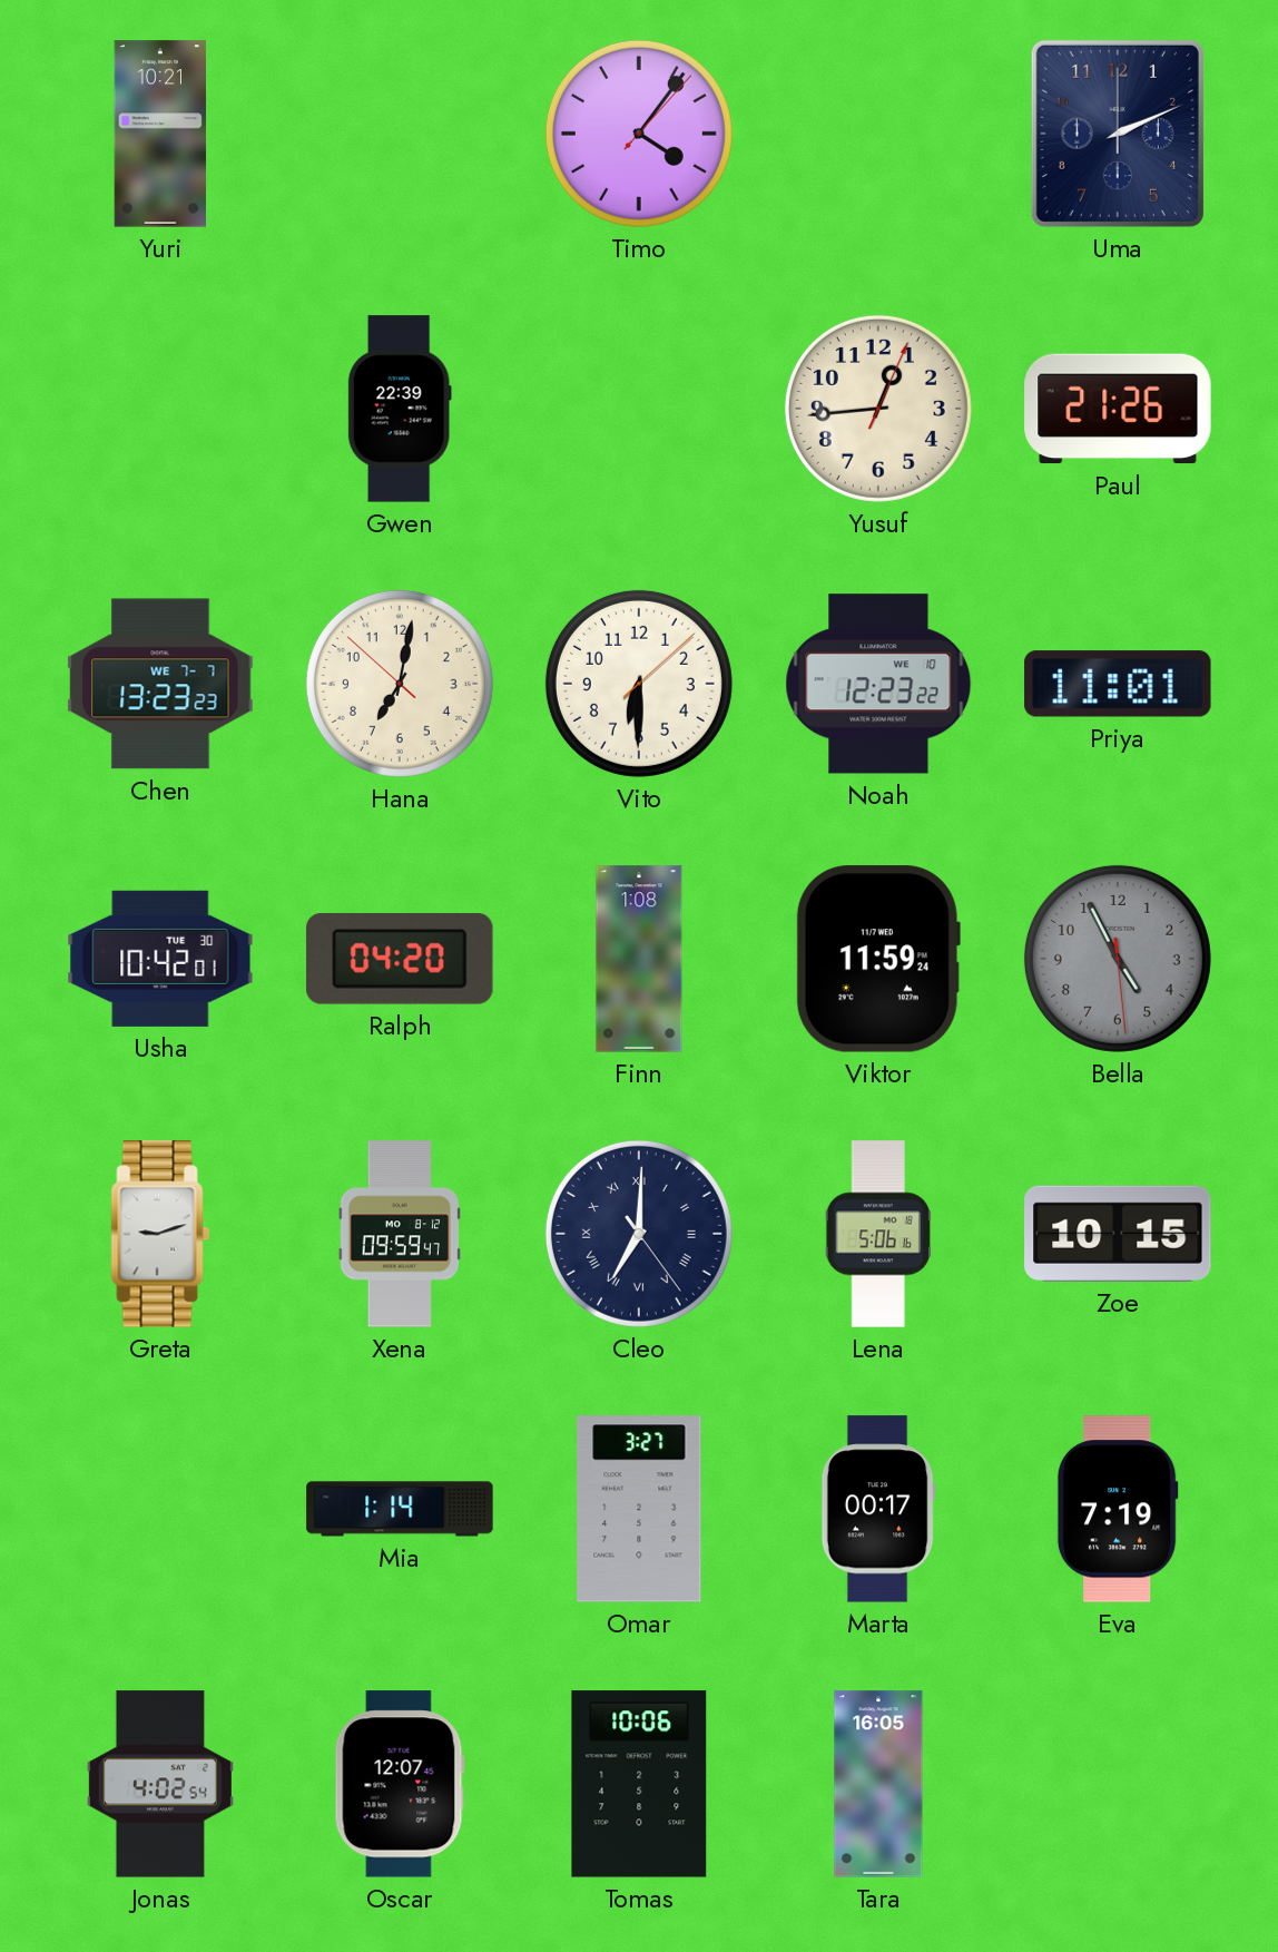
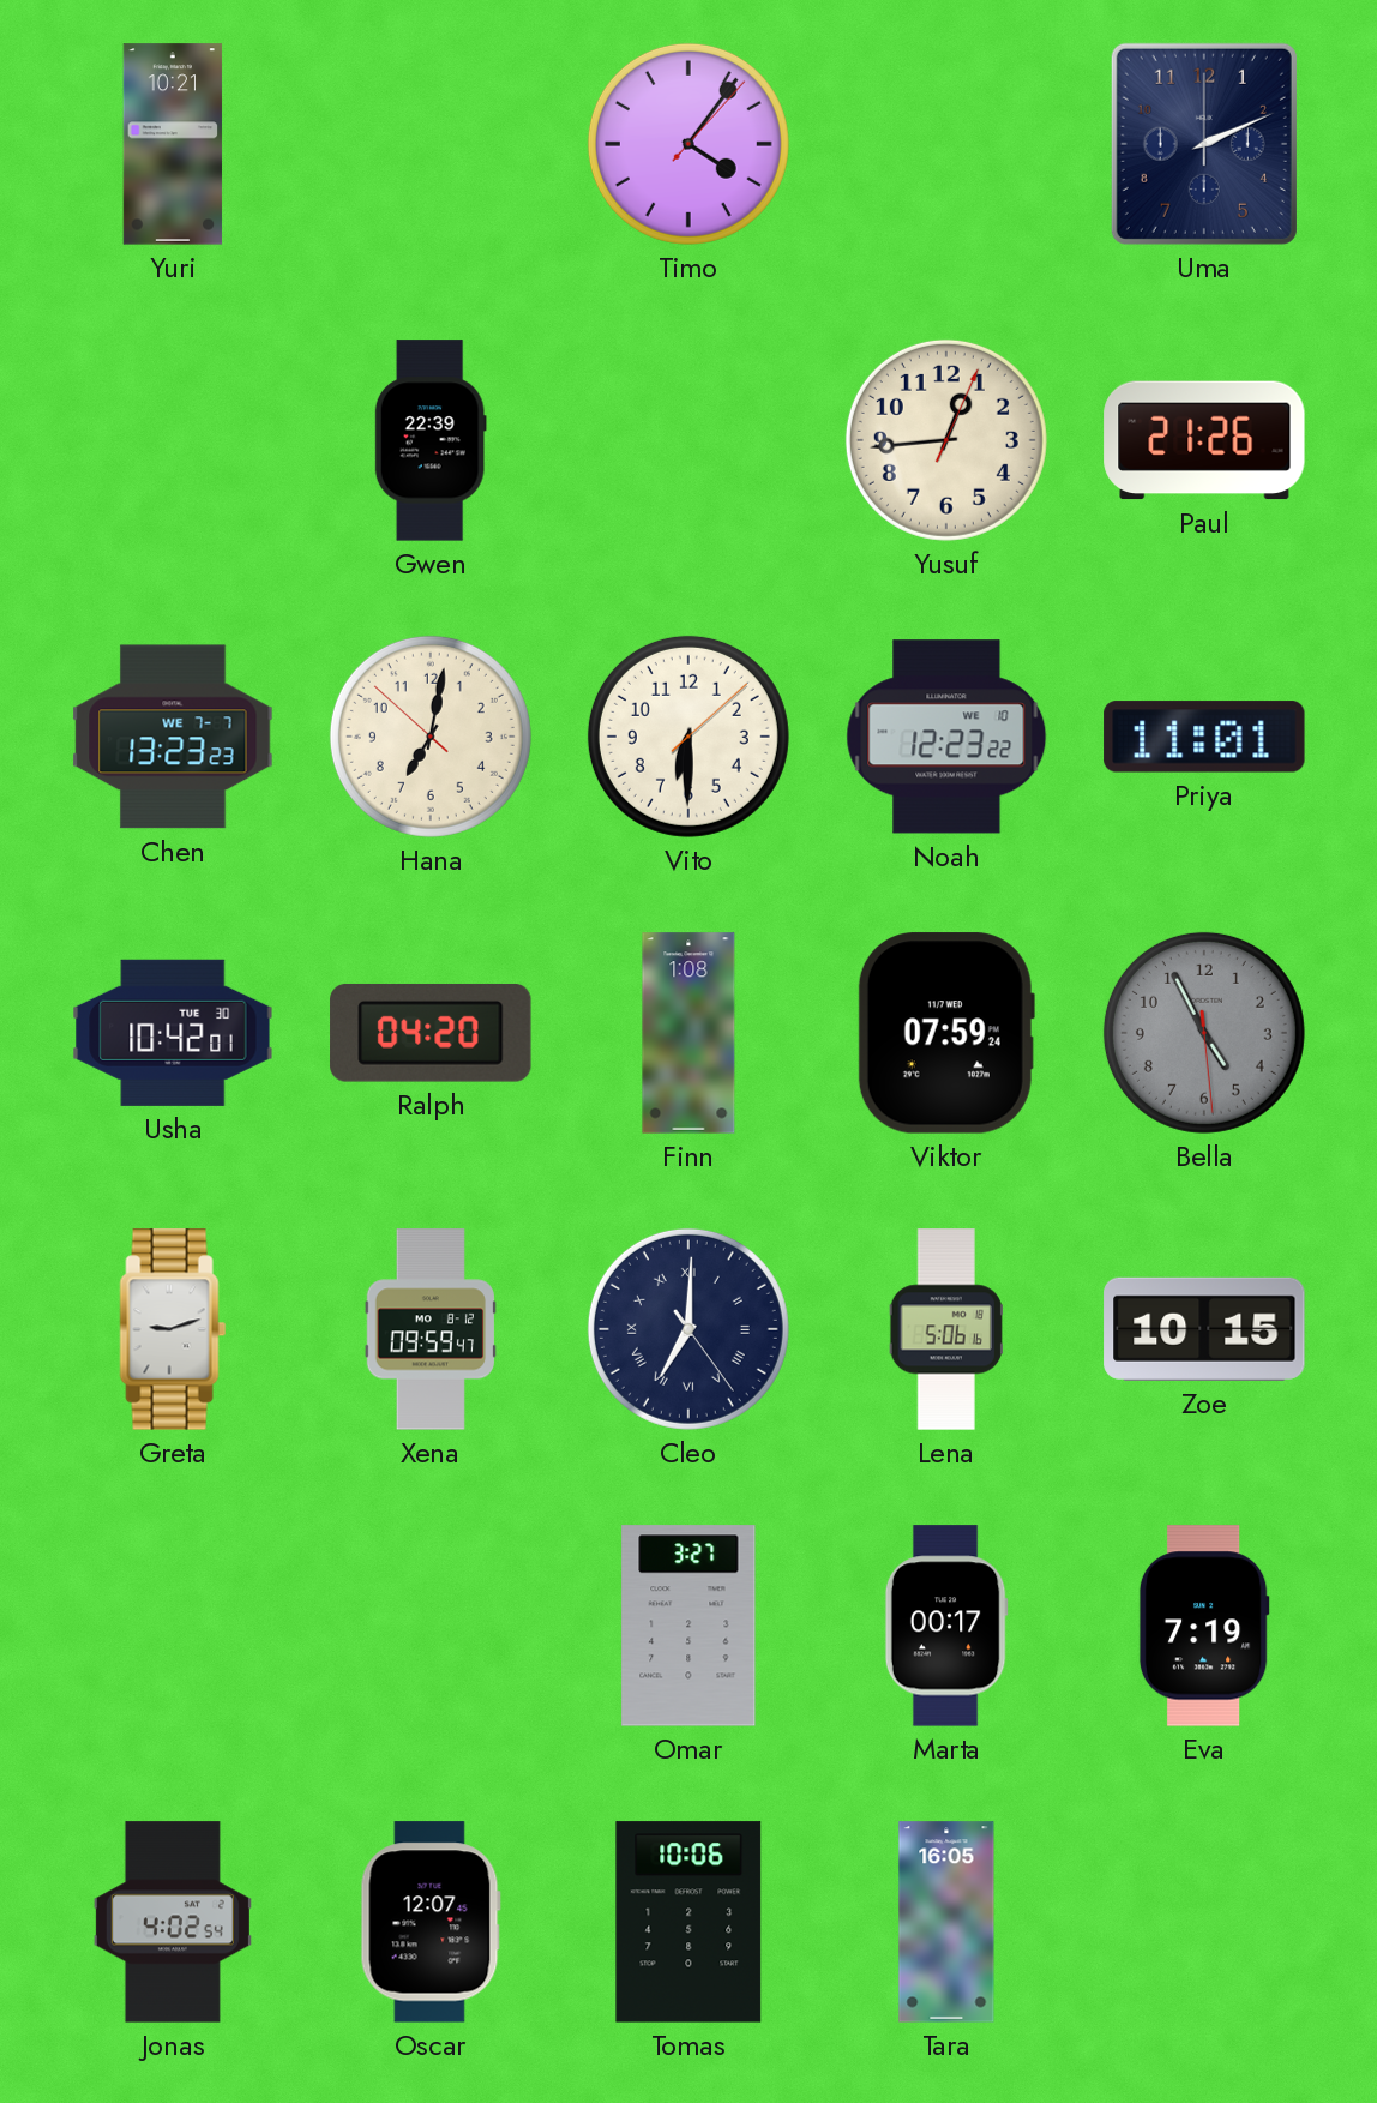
Viktor: 11:59 -> 07:59 (946, 1033)
Mia: 1:14 -> none (400, 1509)
